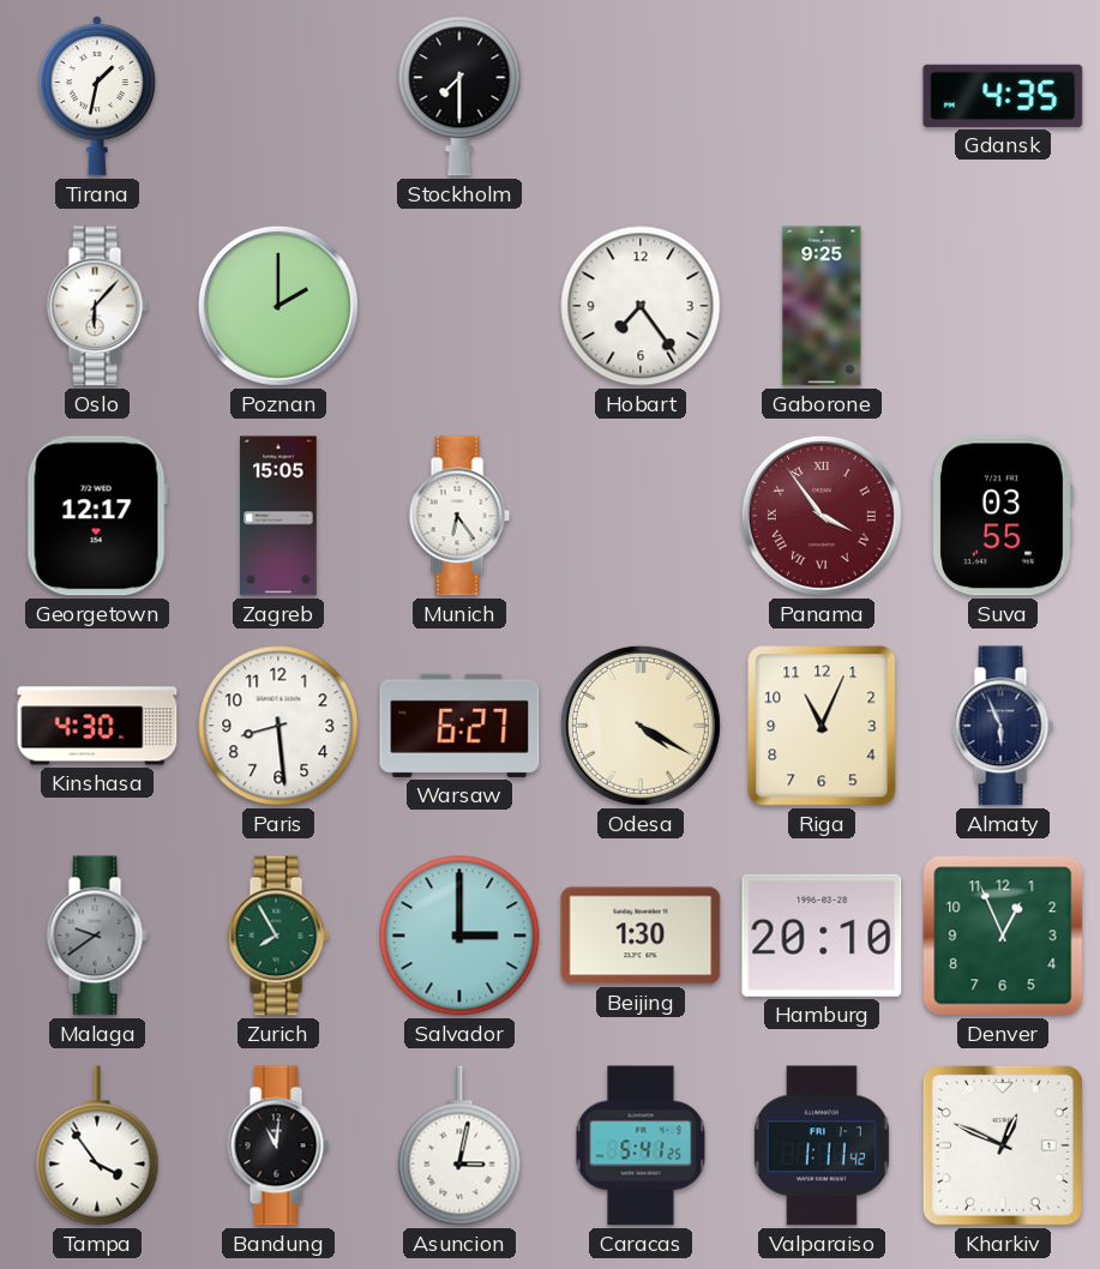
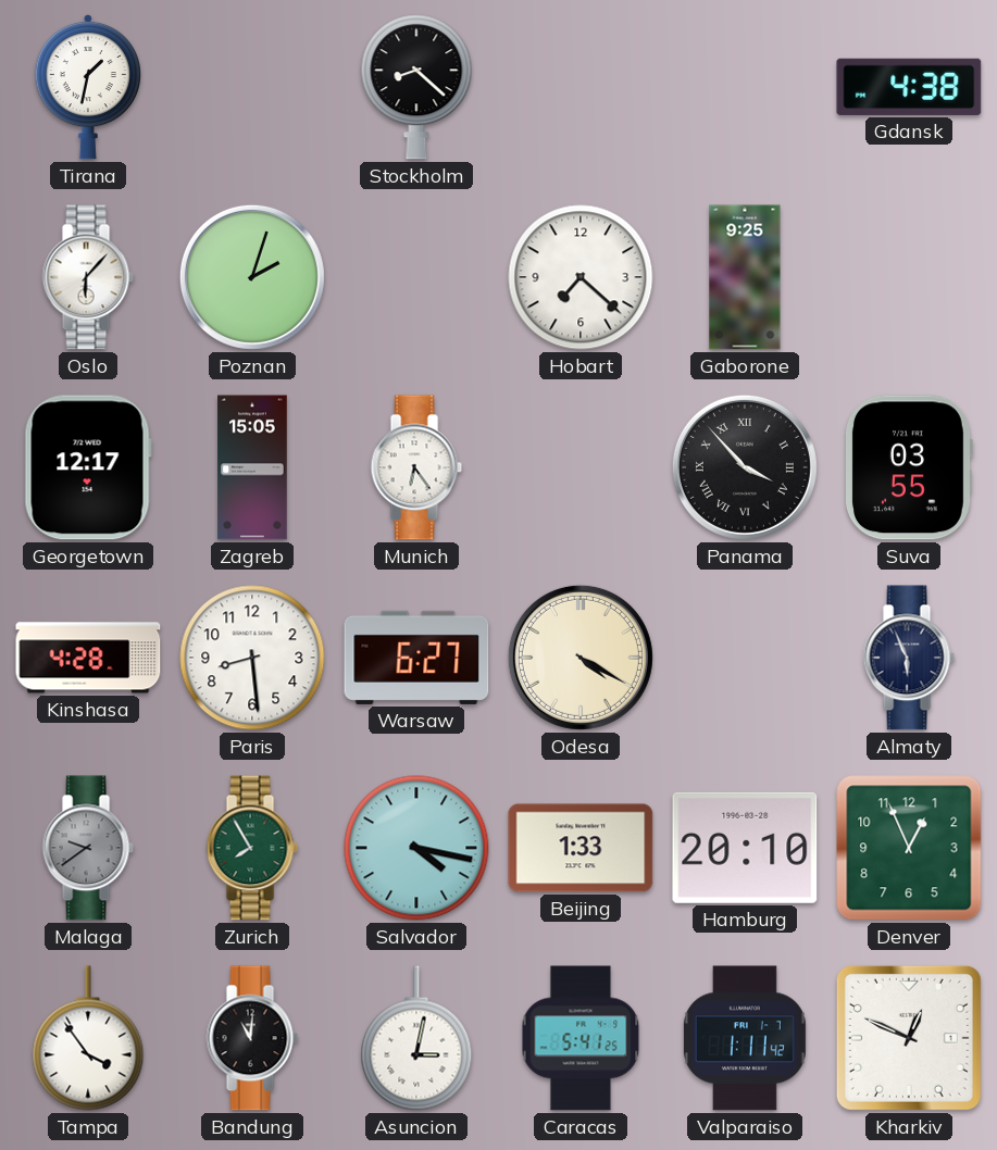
Stockholm: 7:30 -> 8:22 (416, 87)
Gdansk: 4:35 -> 4:38 (909, 87)
Poznan: 2:00 -> 2:03 (252, 277)
Hobart: 7:24 -> 7:22 (581, 277)
Panama: 3:54 -> 3:53 (745, 467)
Panama dial: burgundy -> black (745, 467)
Kinshasa: 4:30 -> 4:28 (88, 658)
Riga: 11:04 -> none (822, 726)
Salvador: 3:00 -> 4:17 (416, 848)
Beijing: 1:30 -> 1:33 (581, 848)
